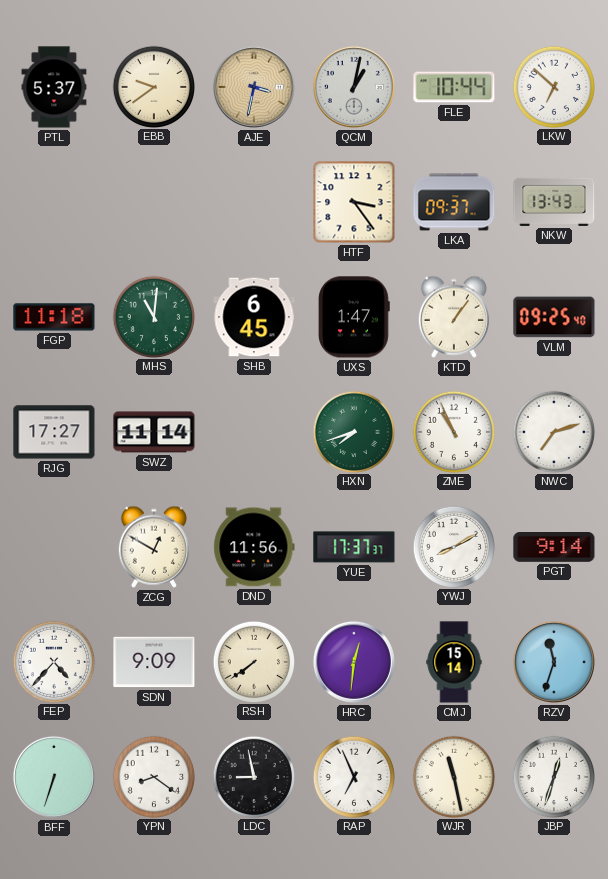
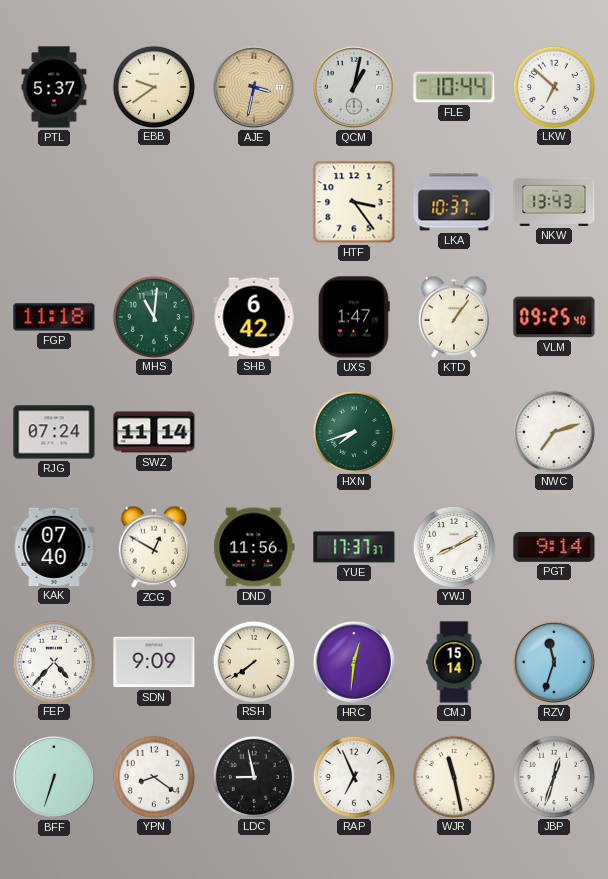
LKA: 09:37 -> 10:37 (454, 202)
SHB: 6:45 -> 6:42 (254, 317)
RJG: 17:27 -> 07:24 (54, 432)
ZME: 10:56 -> none (453, 431)
KAK: none -> 07:40 (54, 547)
